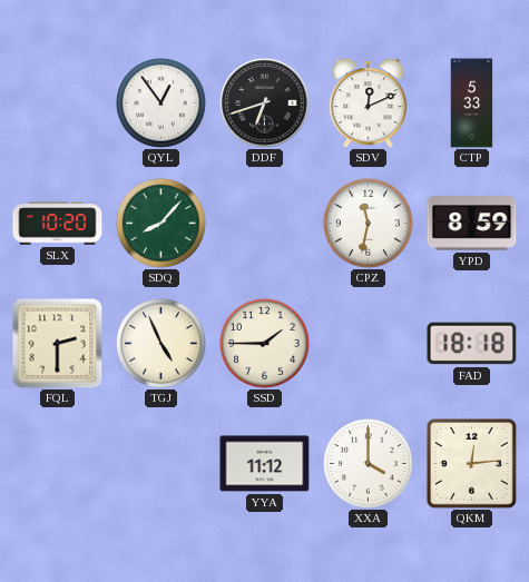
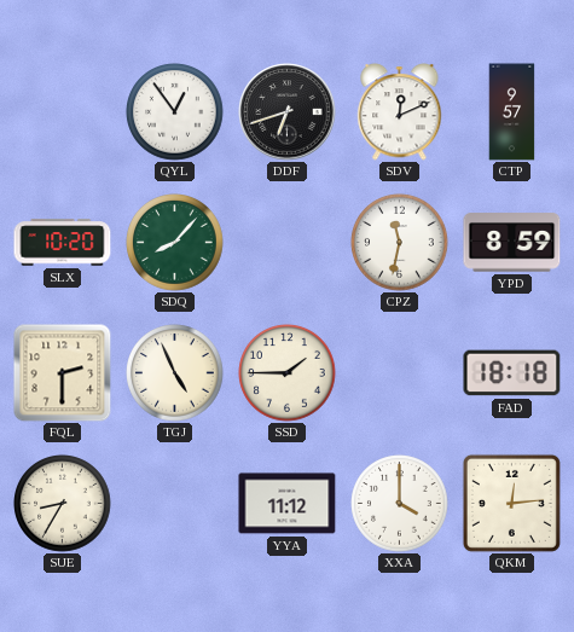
CTP: 5:33 -> 9:57 (512, 112)
SUE: none -> 8:35 (63, 504)
